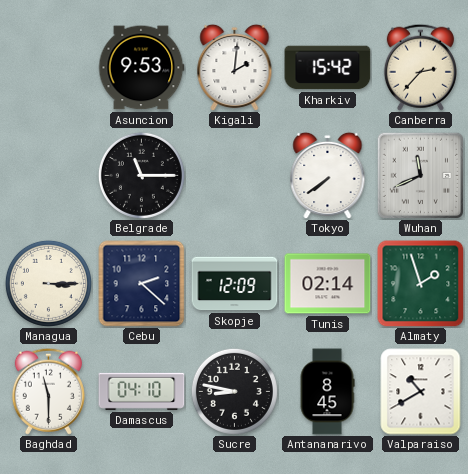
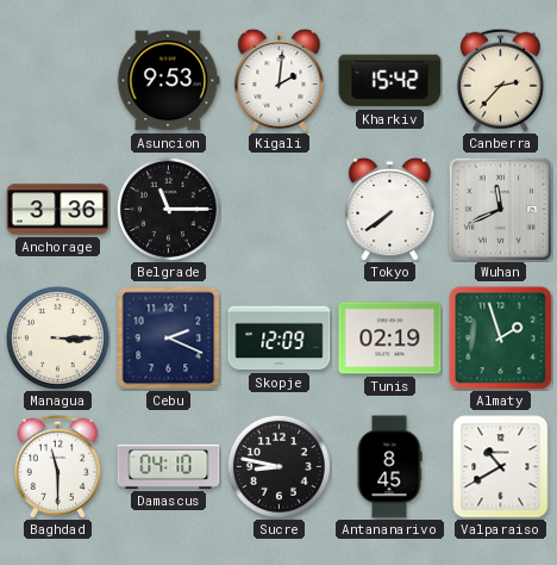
Anchorage: none -> 3:36 (58, 210)
Cebu: 2:22 -> 2:19 (169, 339)
Tunis: 02:14 -> 02:19 (390, 339)
